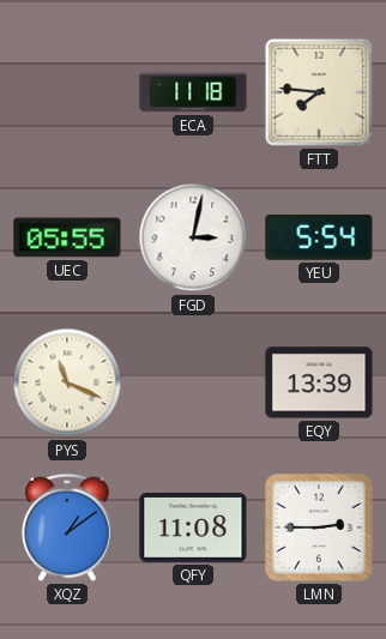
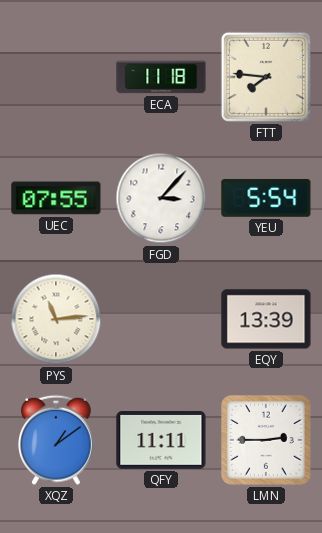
UEC: 05:55 -> 07:55 (56, 198)
FGD: 3:02 -> 3:07 (161, 198)
PYS: 11:19 -> 11:14 (56, 319)
QFY: 11:08 -> 11:11 (161, 440)
